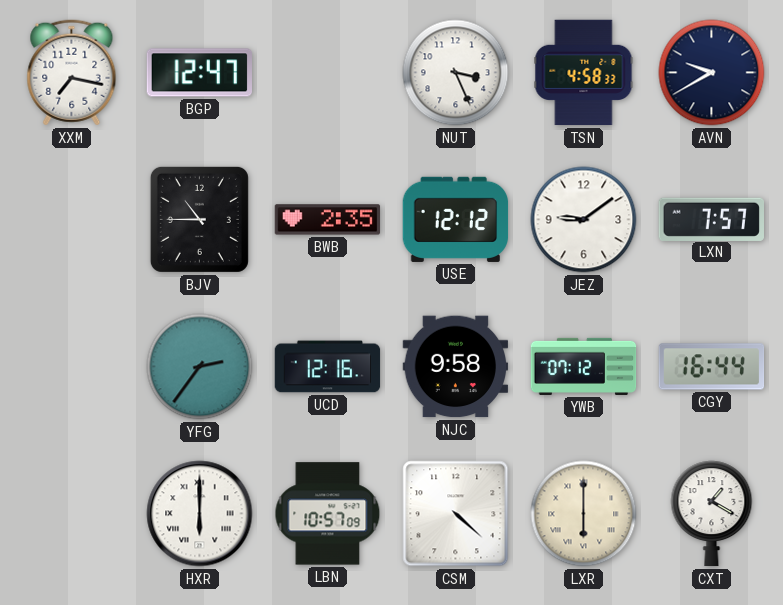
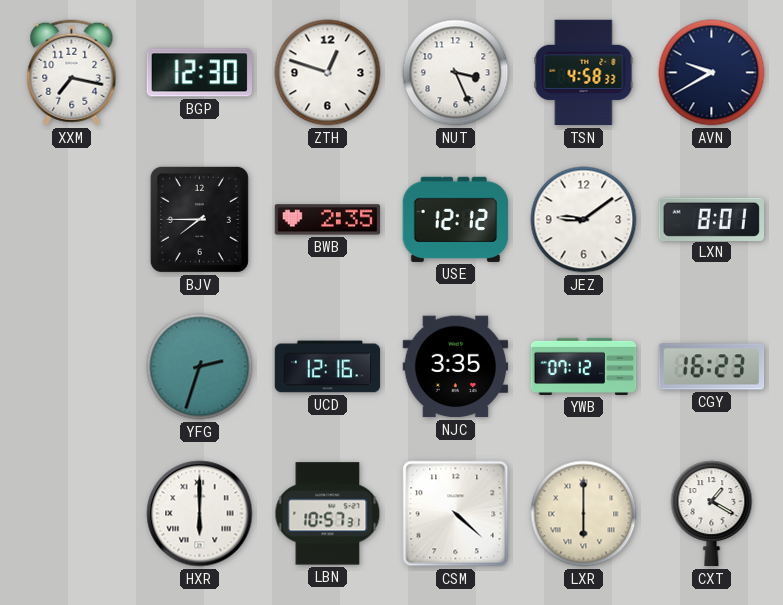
BGP: 12:47 -> 12:30 (200, 73)
ZTH: none -> 12:48 (328, 73)
BJV: 10:45 -> 7:45 (199, 219)
LXN: 7:57 -> 8:01 (711, 219)
YFG: 2:36 -> 2:33 (200, 367)
NJC: 9:58 -> 3:35 (456, 367)
CGY: 16:44 -> 16:23 (712, 367)
LBN: 10:57:09 -> 10:57:31 (328, 514)
